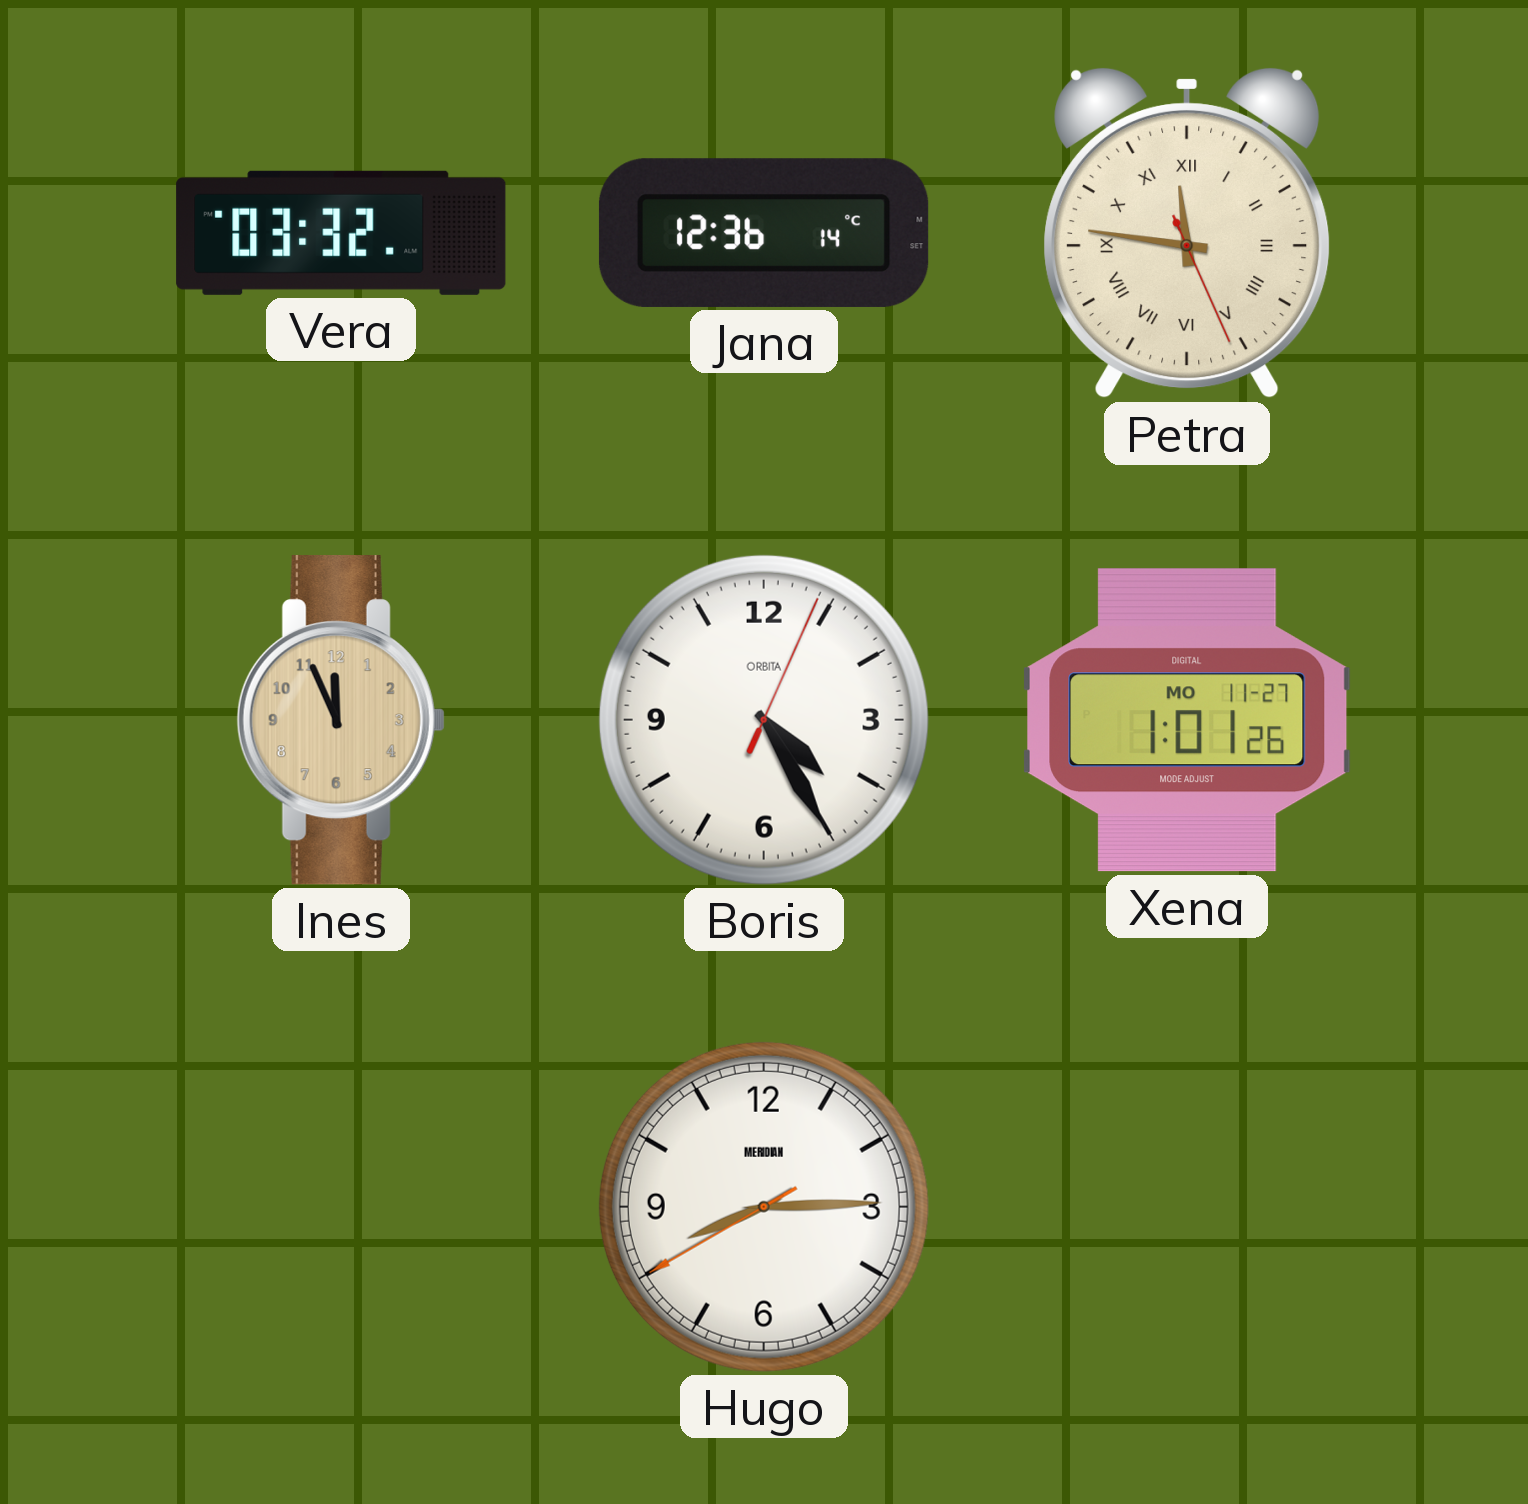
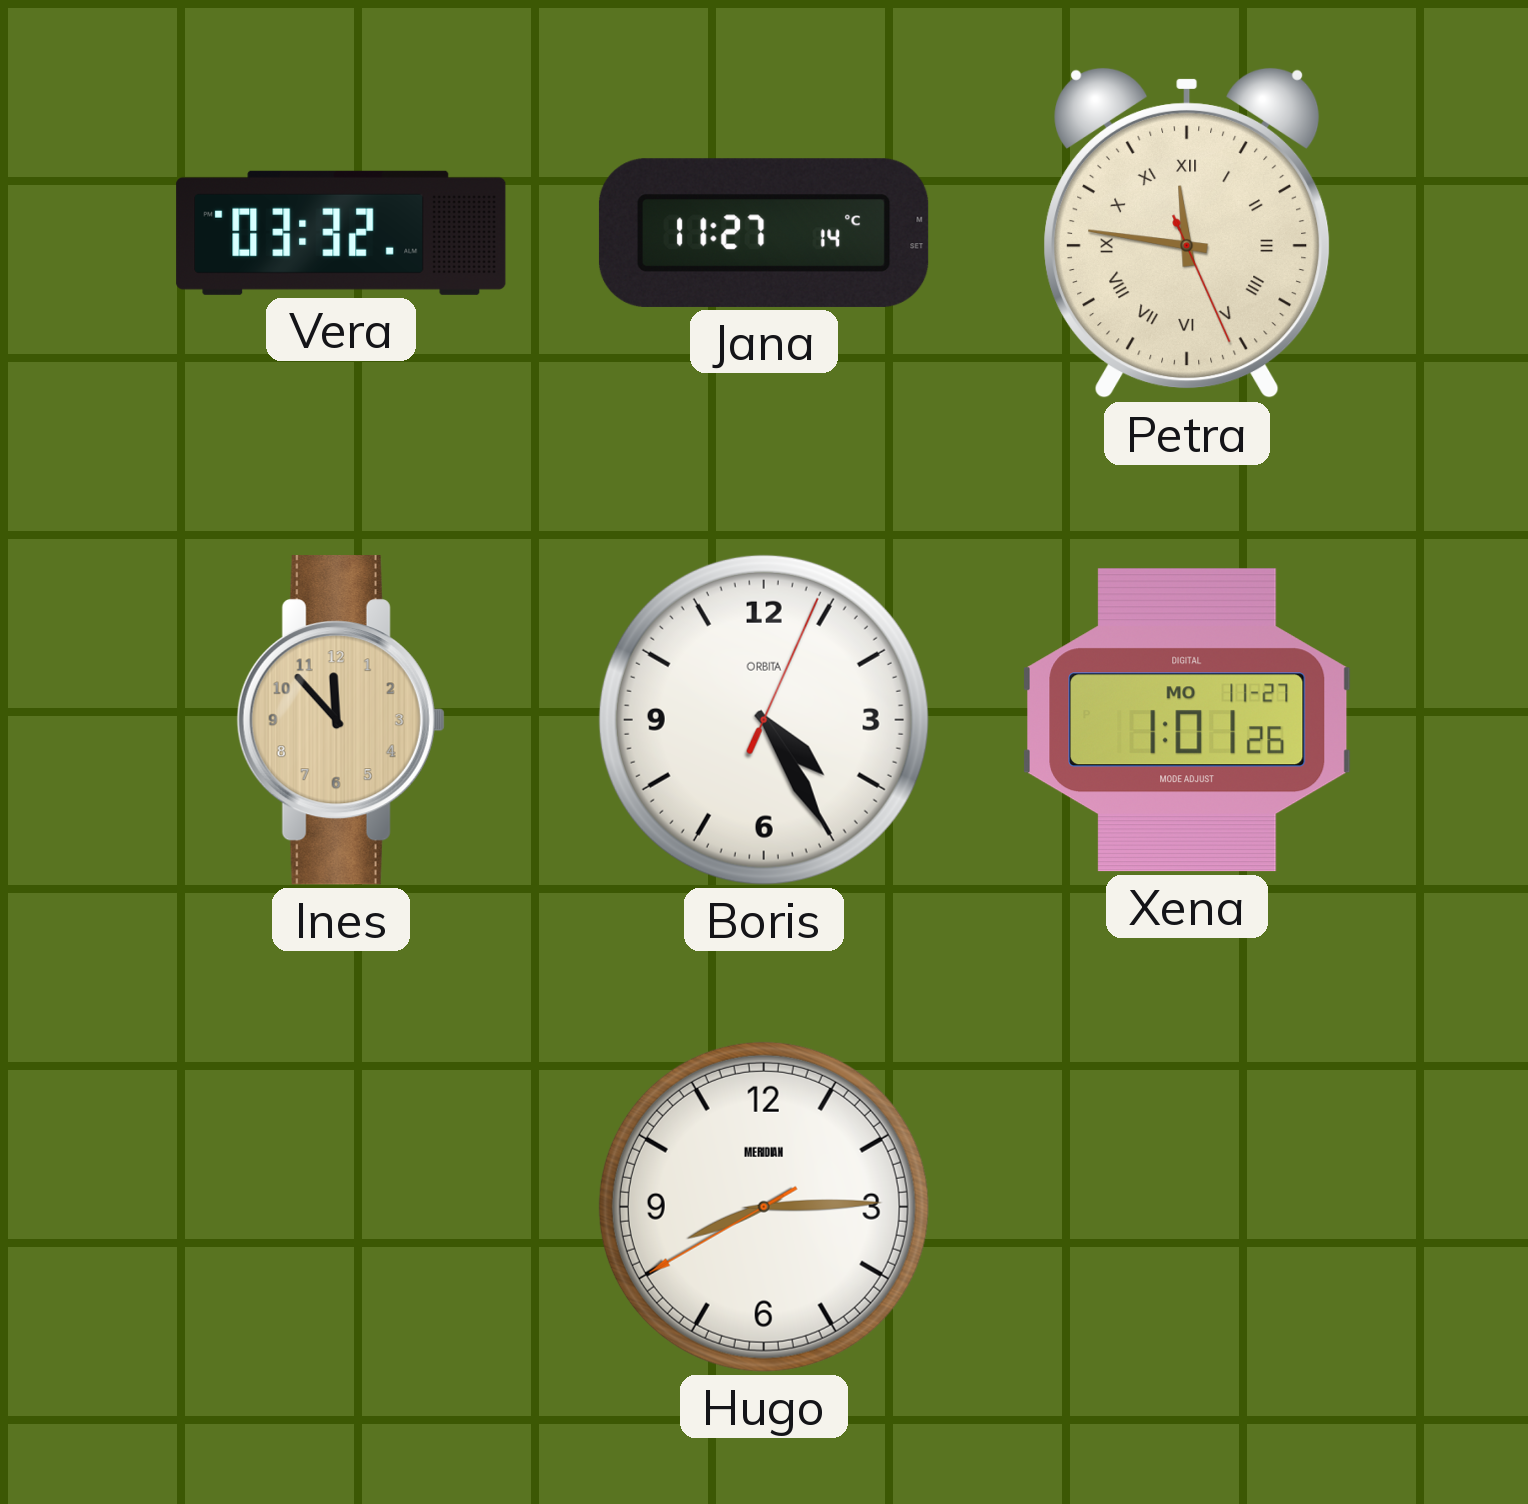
Jana: 12:36 -> 11:27 (764, 233)
Ines: 11:56 -> 11:53 (341, 720)
